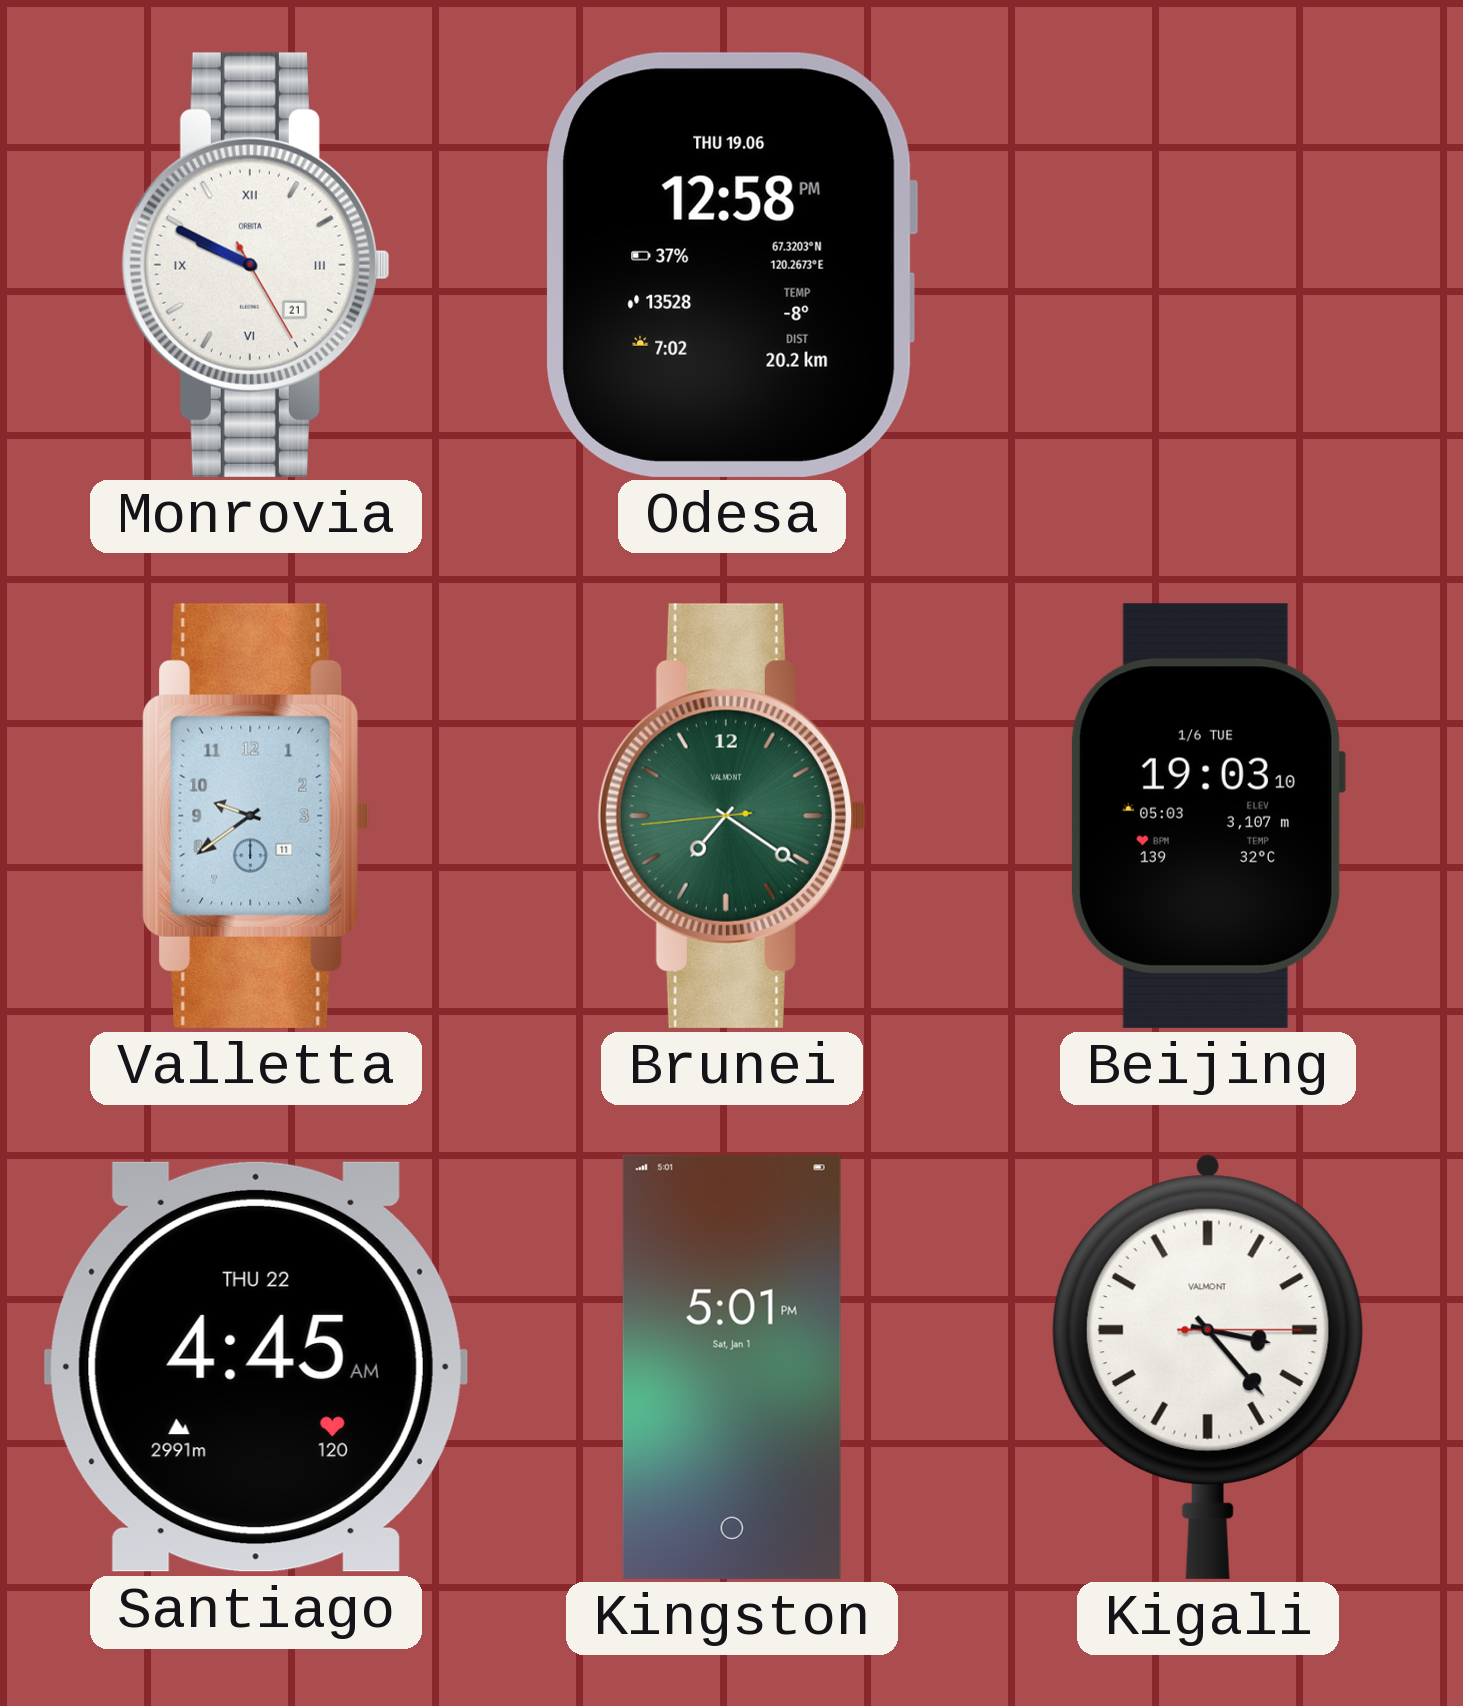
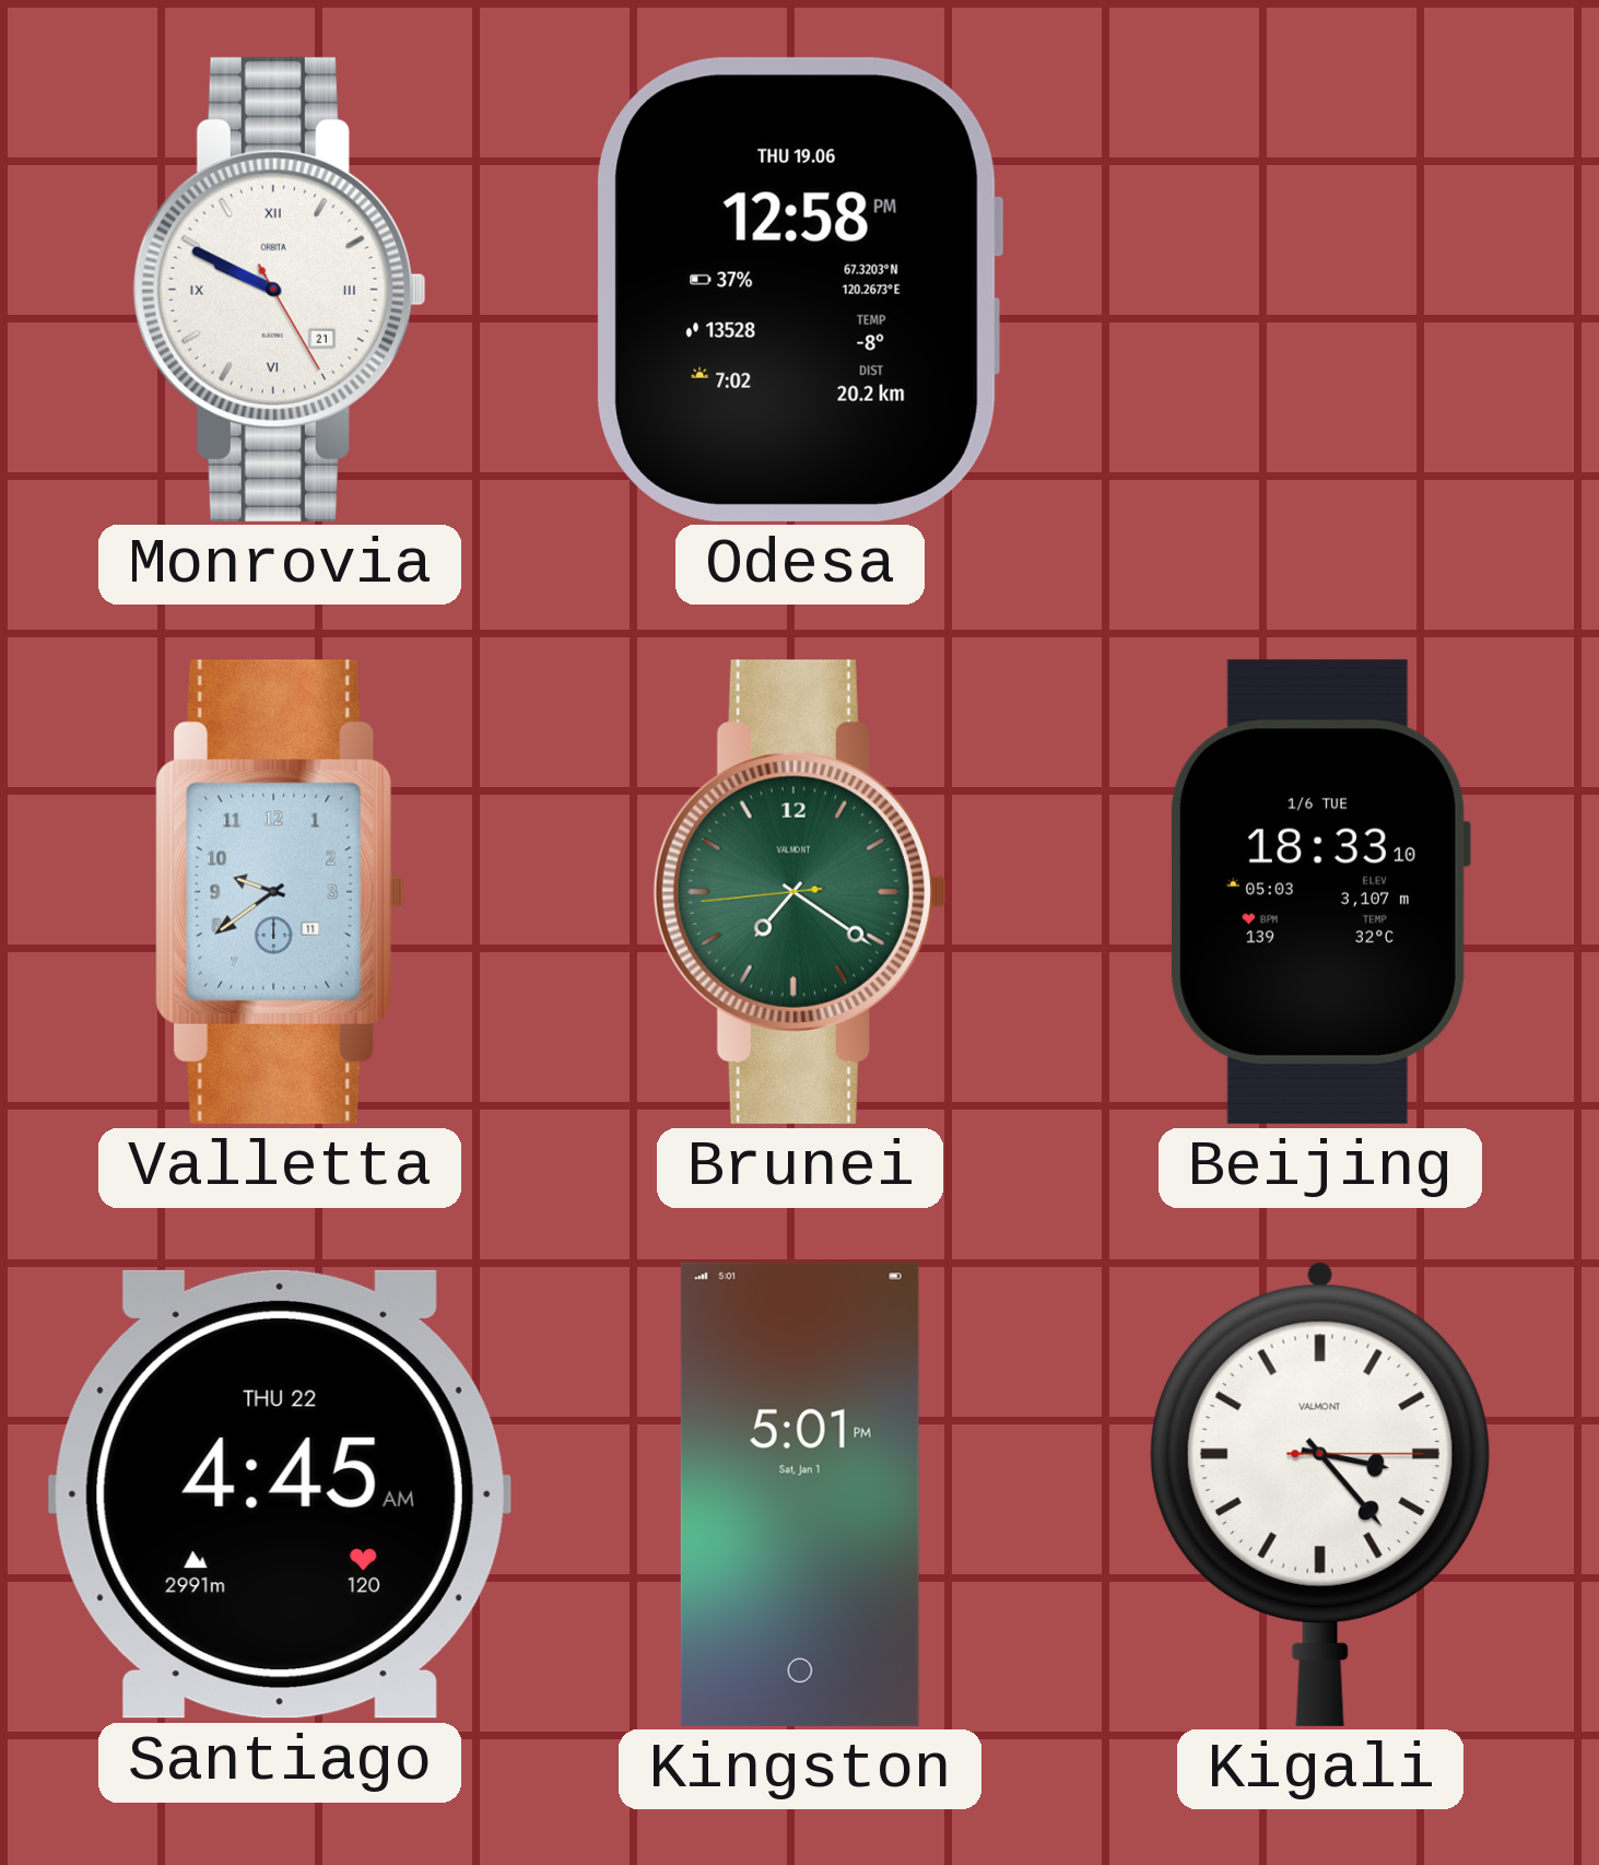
Beijing: 19:03 -> 18:33 (1319, 892)
